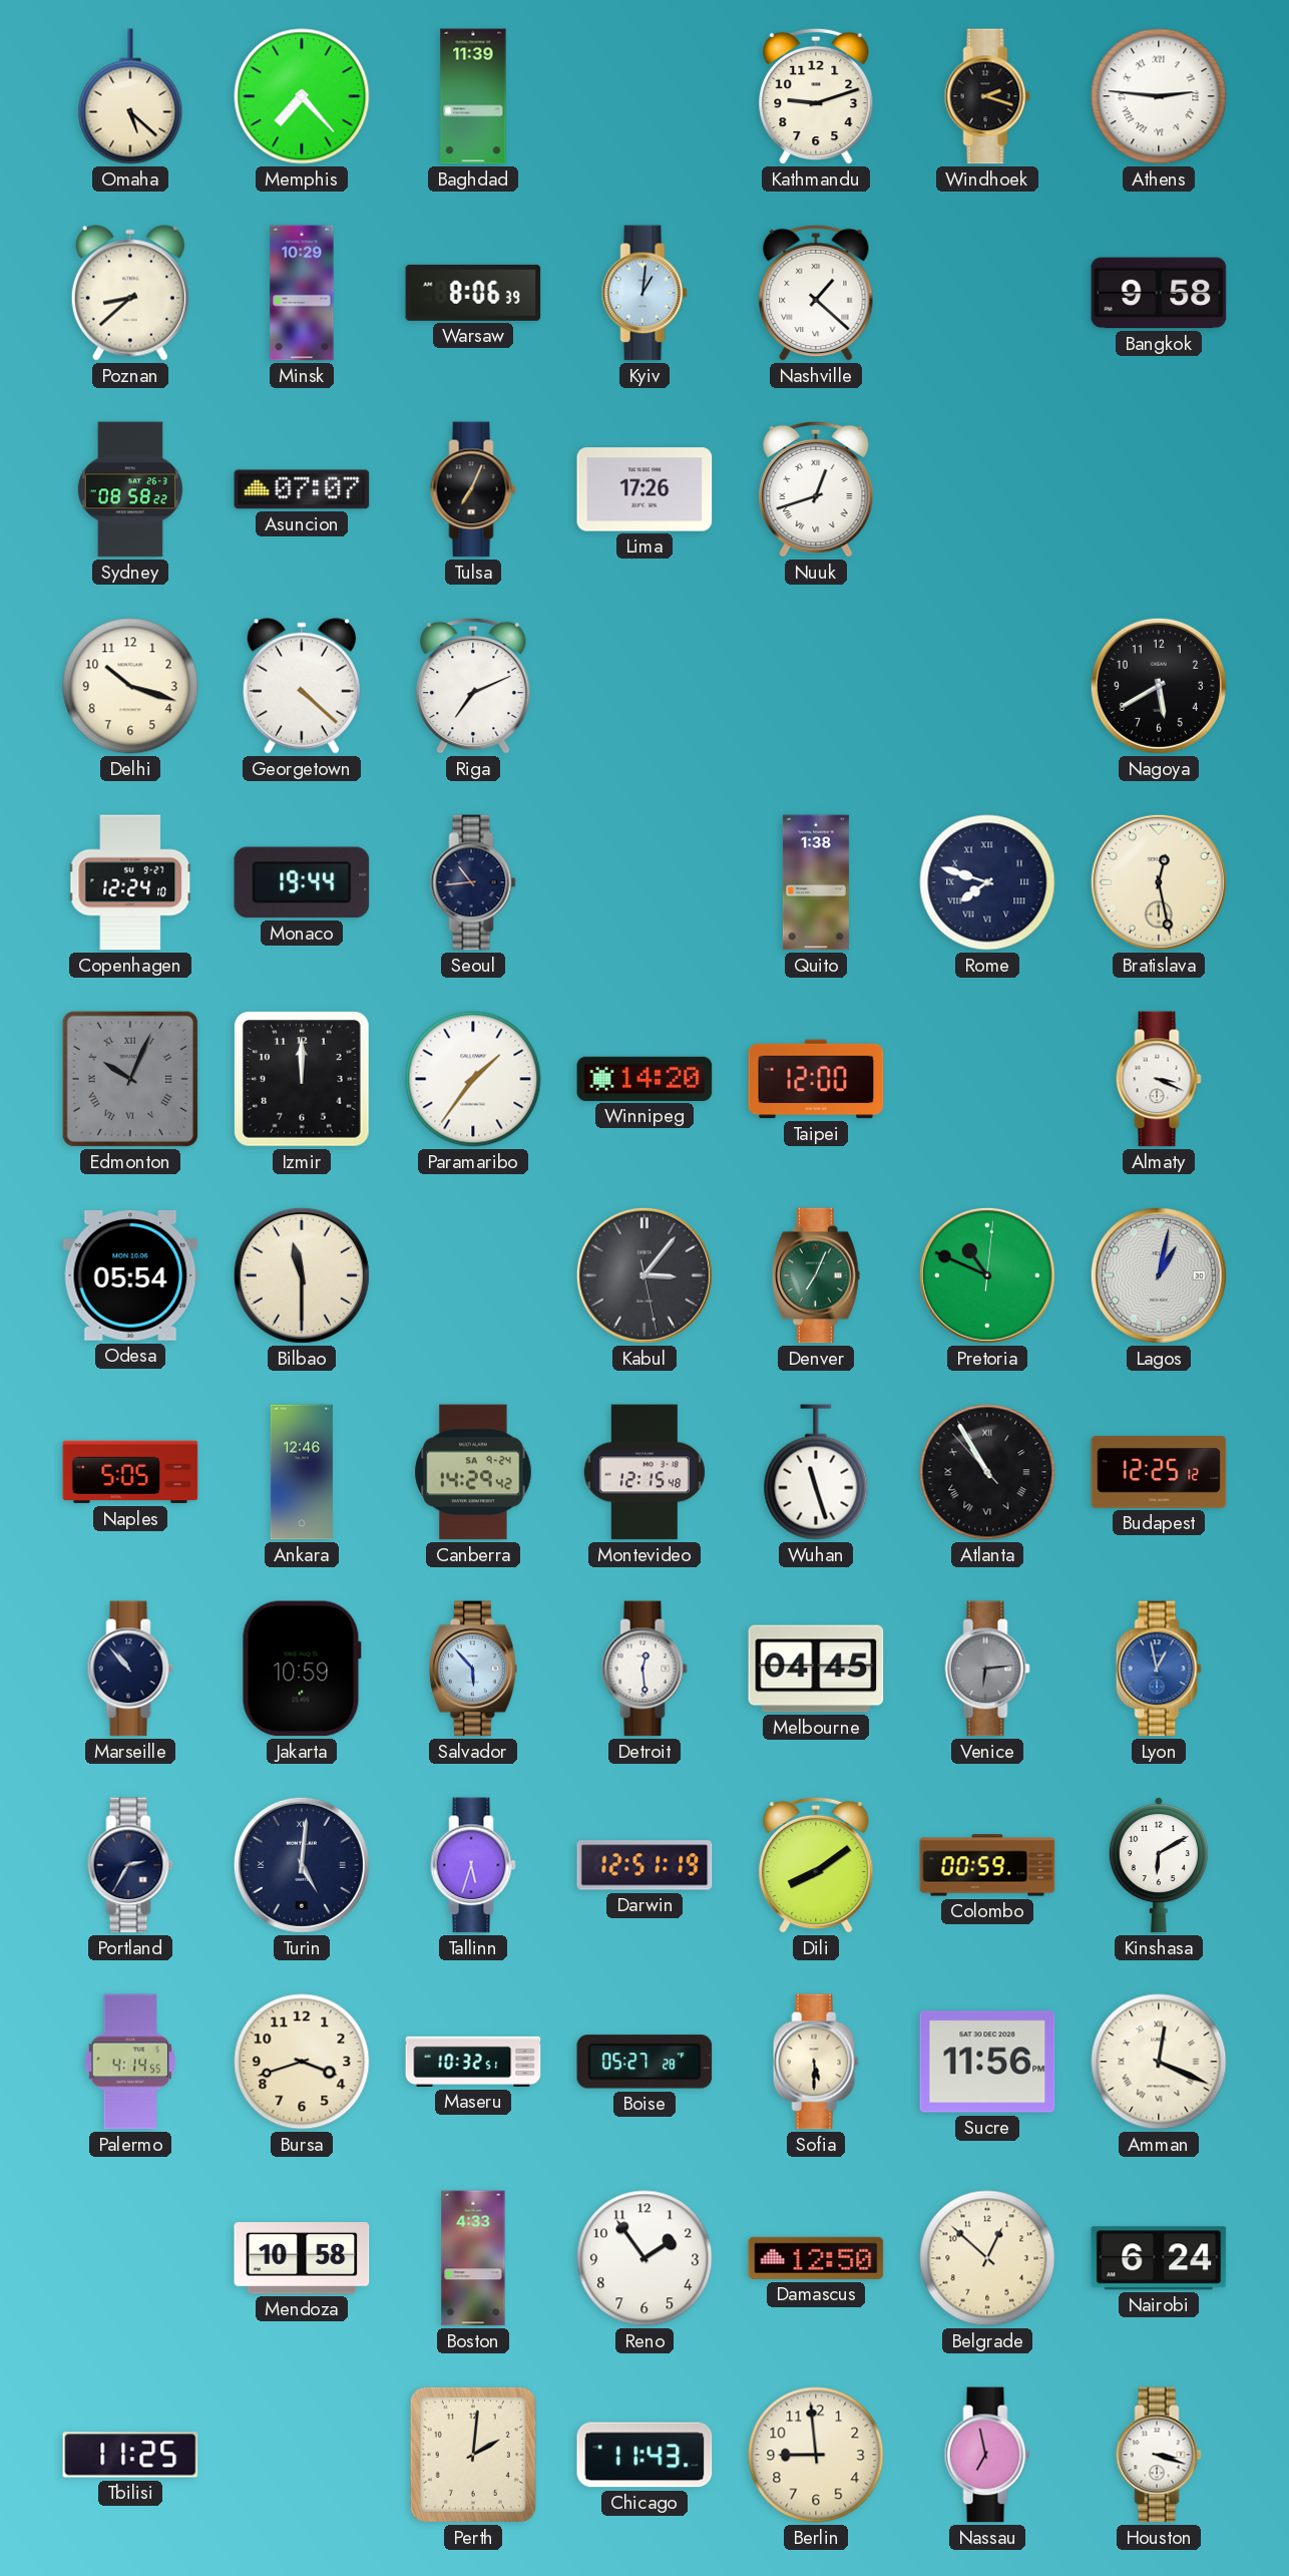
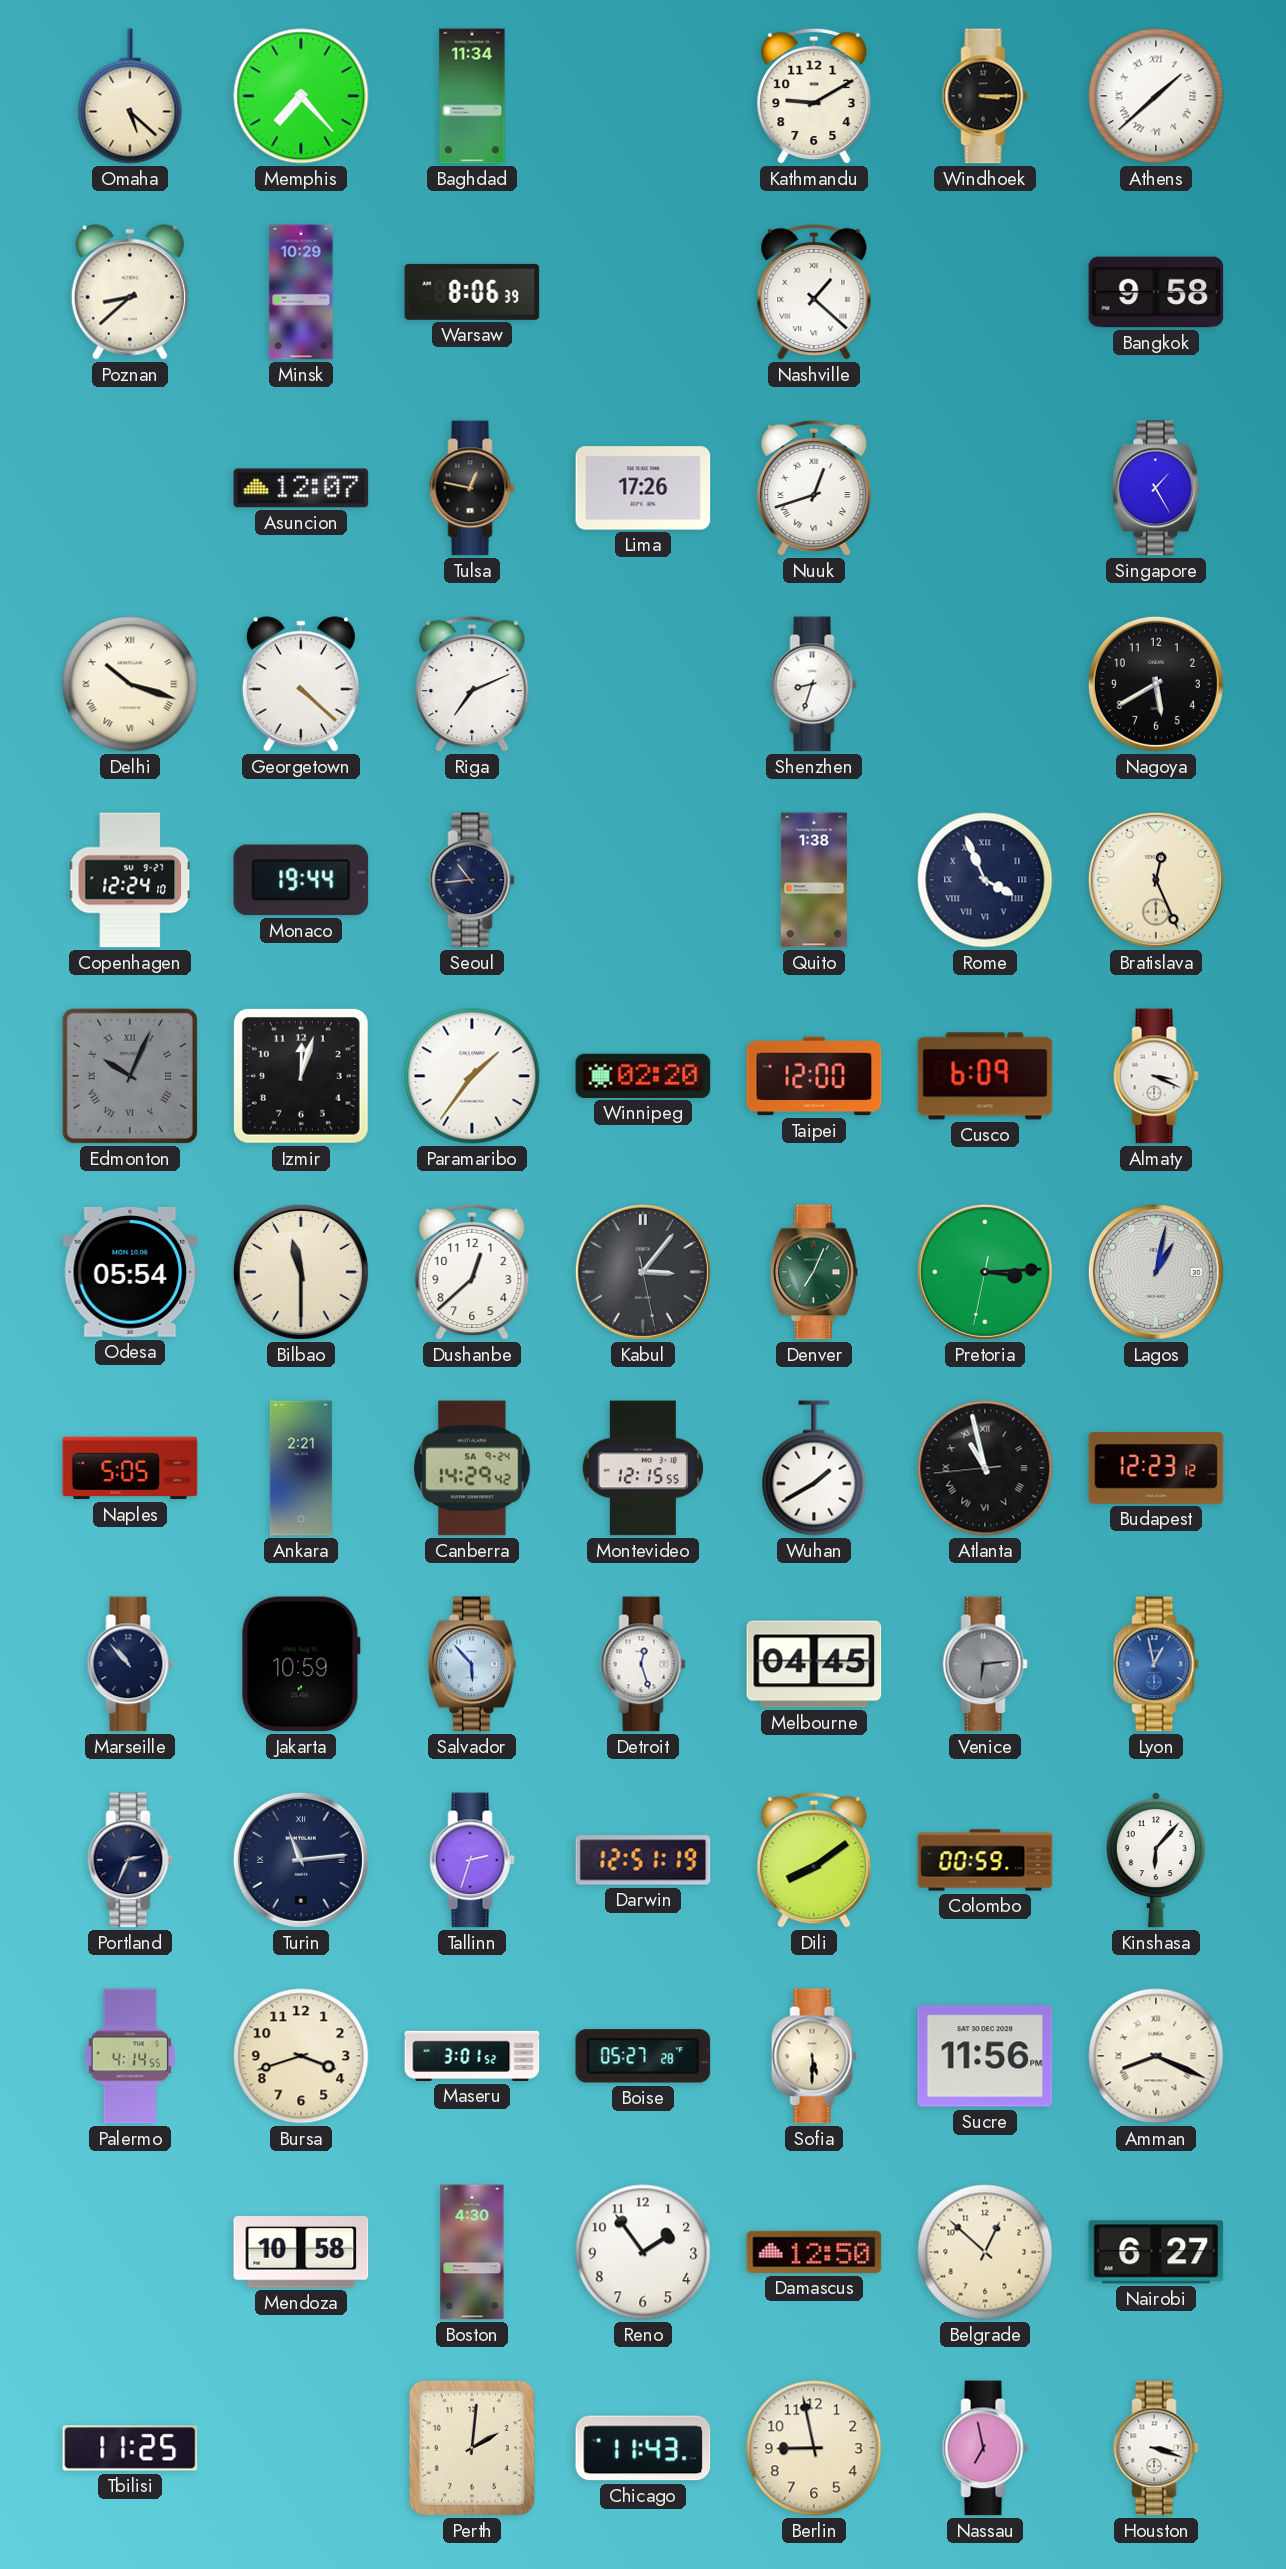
Baghdad: 11:39 -> 11:34 (472, 96)
Kathmandu: 9:12 -> 9:10 (814, 96)
Windhoek: 2:18 -> 3:15 (985, 96)
Athens: 2:46 -> 1:38 (1156, 96)
Kyiv: 1:01 -> none (644, 293)
Sydney: 08:58 -> none (130, 489)
Asuncion: 07:07 -> 12:07 (301, 488)
Tulsa: 7:04 -> 12:47 (472, 488)
Singapore: none -> 1:25 (1156, 488)
Delhi numerals: Arabic -> Roman (130, 684)
Shenzhen: none -> 8:33 (814, 684)
Rome: 7:48 -> 3:56 (985, 880)
Bratislava: 12:28 -> 12:26 (1156, 880)
Izmir: 12:00 -> 12:03 (302, 1077)
Winnipeg: 14:20 -> 02:20 (643, 1076)
Cusco: none -> 6:09 (985, 1076)
Dushanbe: none -> 12:38 (472, 1272)
Pretoria: 10:49 -> 3:14 (985, 1272)
Ankara: 12:46 -> 2:21 (301, 1468)
Montevideo: 12:15:48 -> 12:15:55 (643, 1468)
Wuhan: 11:27 -> 1:40 (814, 1468)
Atlanta: 10:54 -> 10:57 (985, 1468)
Budapest: 12:25 -> 12:23 (1156, 1469)
Detroit: 12:29 -> 12:27 (643, 1664)
Portland: 2:35 -> 2:34 (130, 1860)
Turin: 5:01 -> 11:14 (301, 1860)
Tallinn: 5:33 -> 2:33 (472, 1860)
Kinshasa: 6:10 -> 6:07 (1156, 1861)
Maseru: 10:32 -> 3:01 (472, 2056)
Amman: 12:19 -> 8:19 (1156, 2056)
Boston: 4:33 -> 4:30 (472, 2252)
Nairobi: 6:24 -> 6:27 (1156, 2252)
Berlin: 8:59 -> 8:58 (814, 2448)
